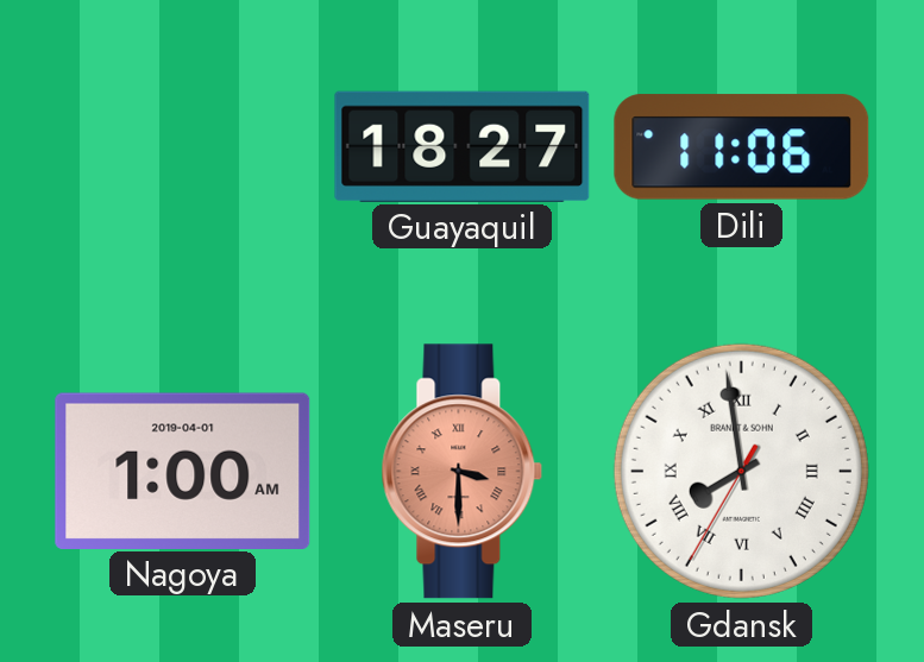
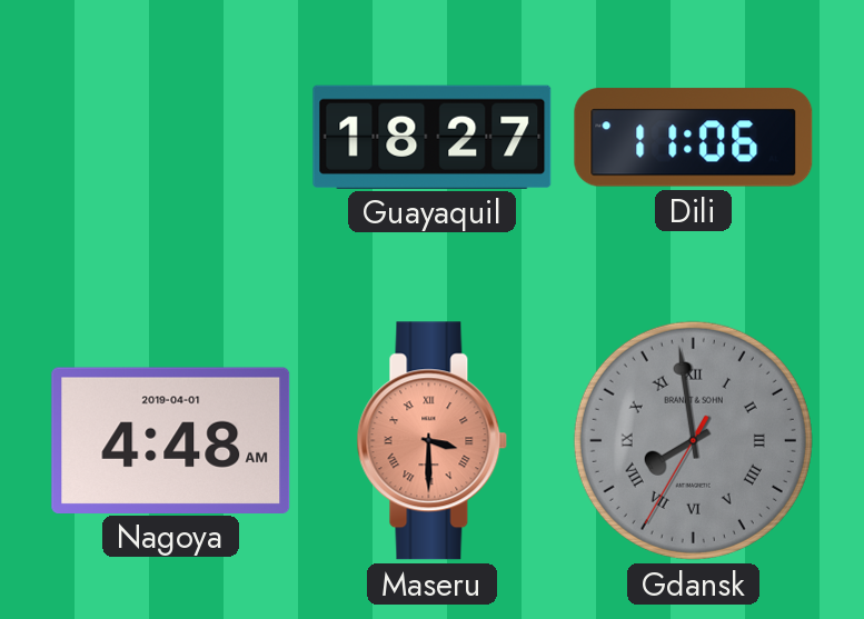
Nagoya: 1:00 -> 4:48 (171, 440)
Gdansk dial: white -> grey (693, 440)
